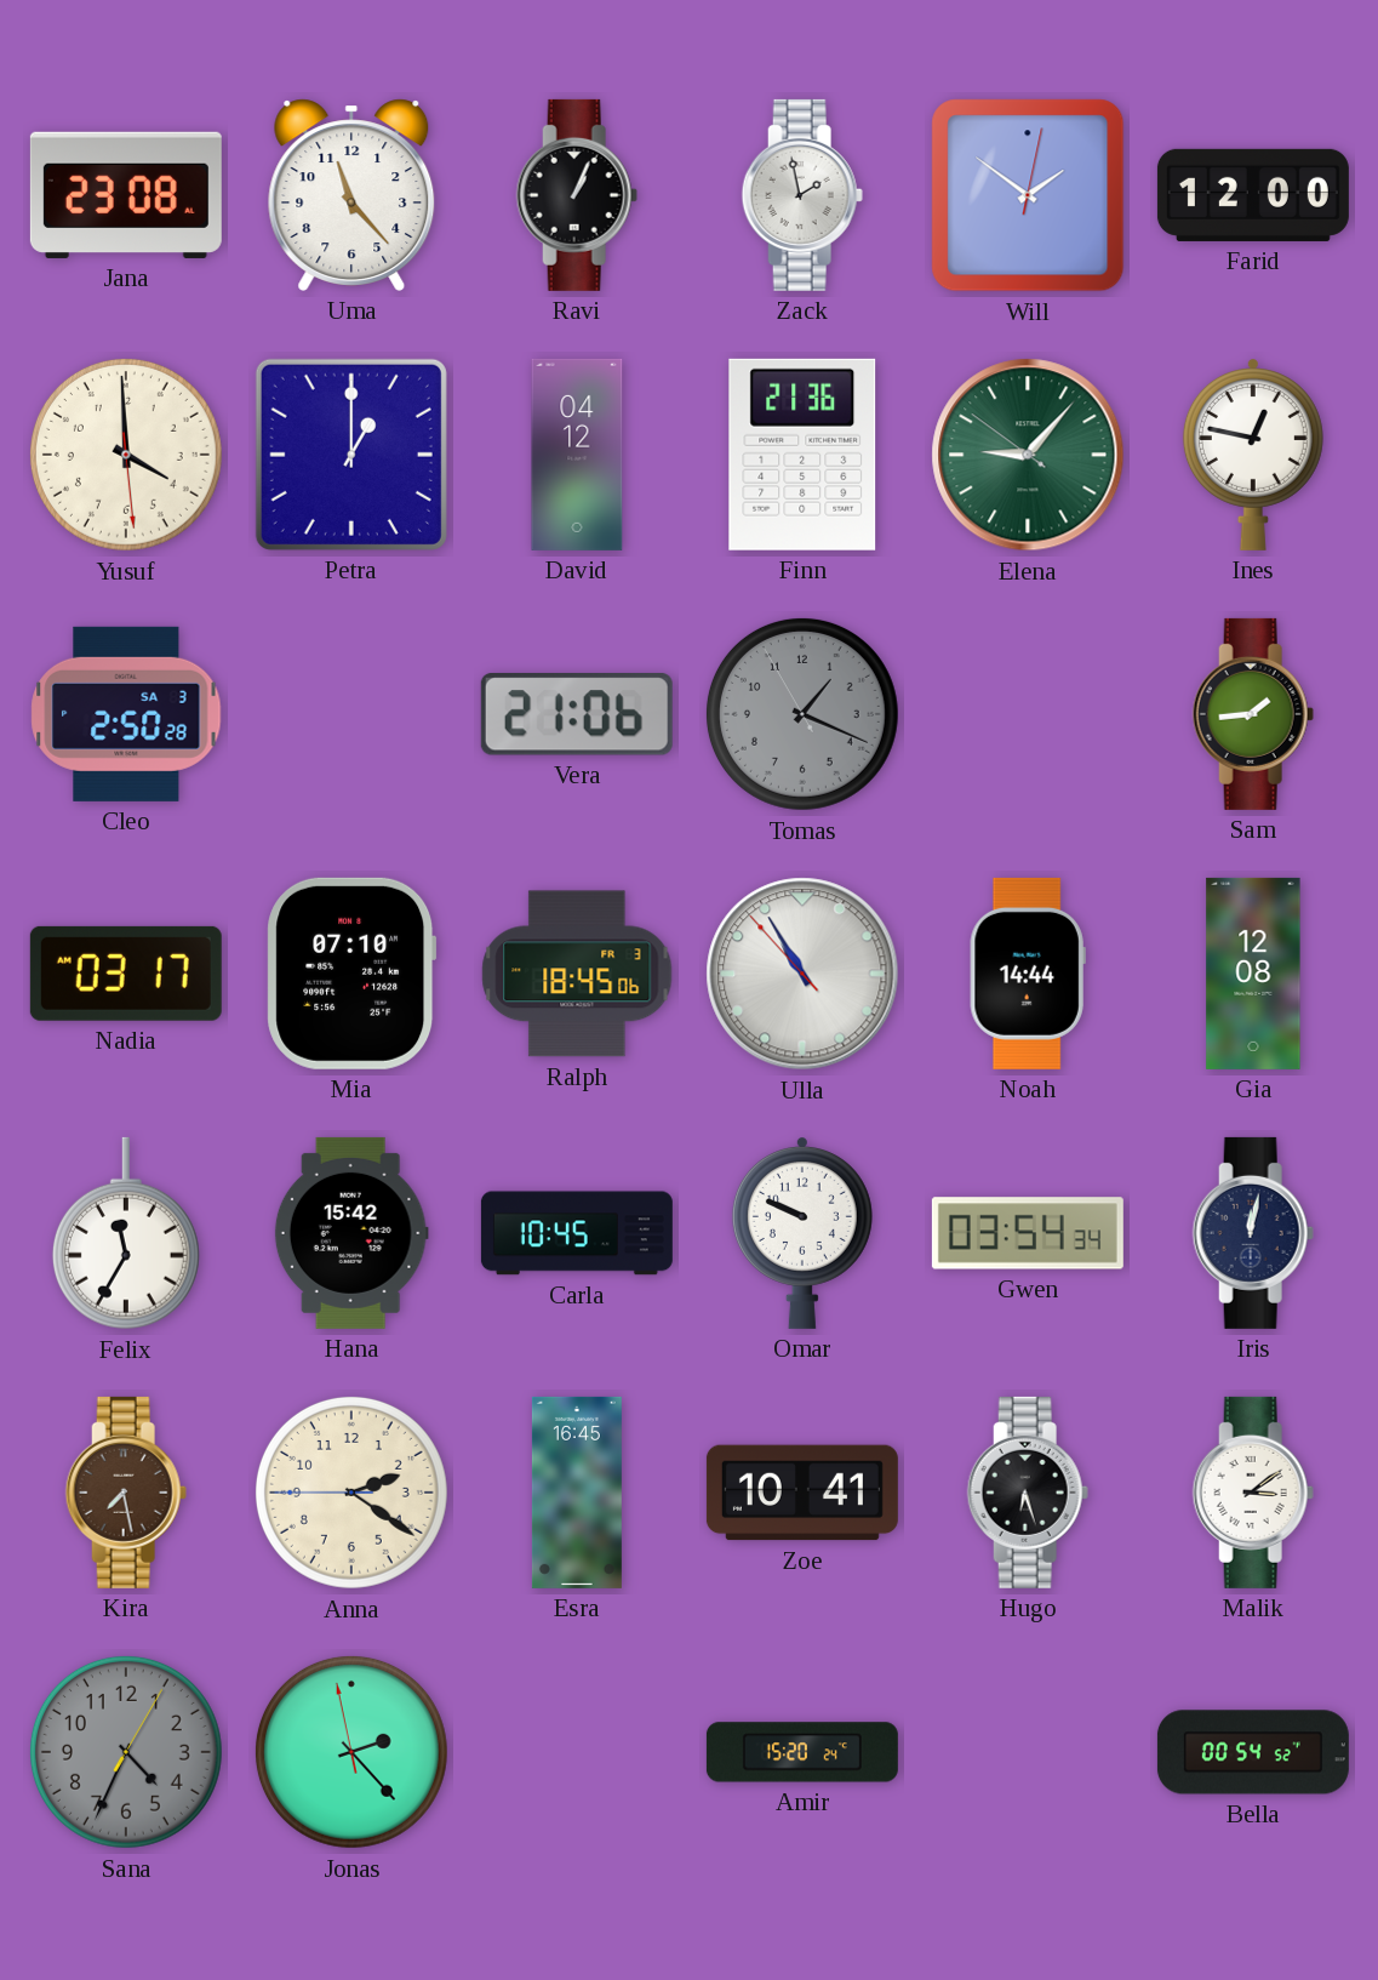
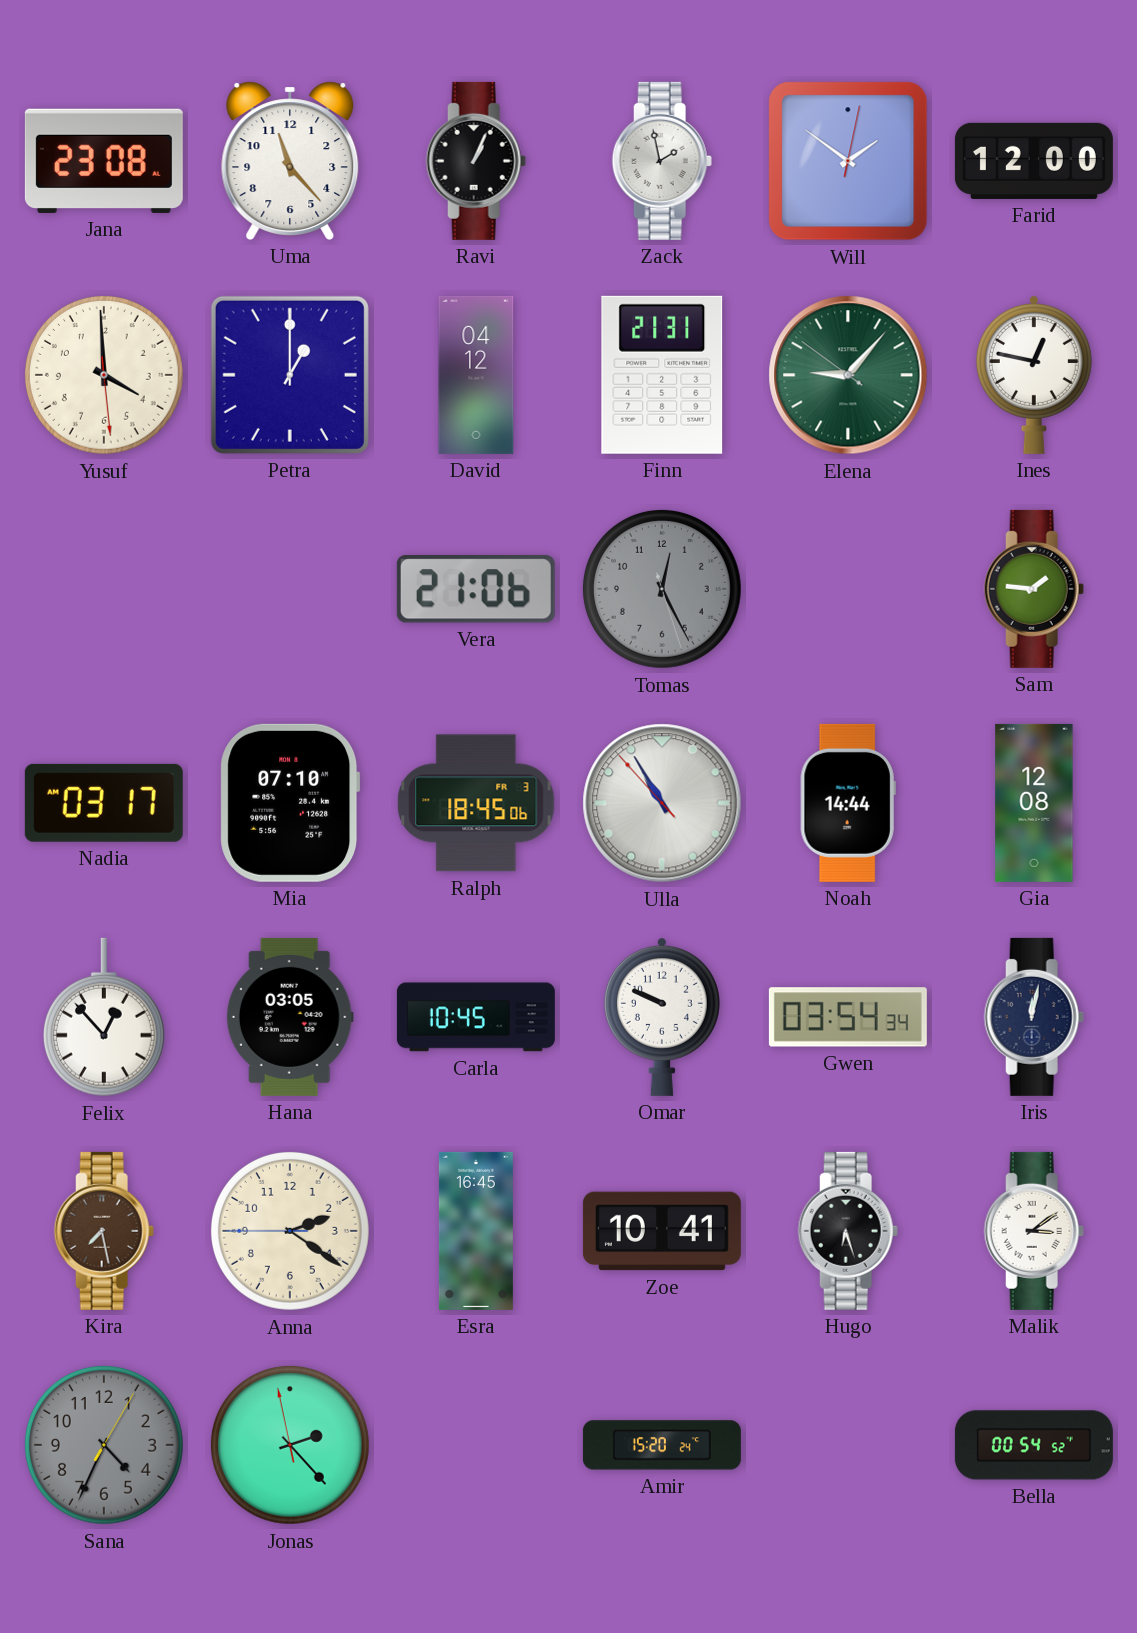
Finn: 21:36 -> 21:31 (662, 375)
Cleo: 2:50 -> none (126, 714)
Tomas: 1:18 -> 12:25 (662, 589)
Sam: 1:44 -> 1:46 (1034, 589)
Felix: 11:35 -> 12:53 (104, 1017)
Hana: 15:42 -> 03:05 (290, 1017)
